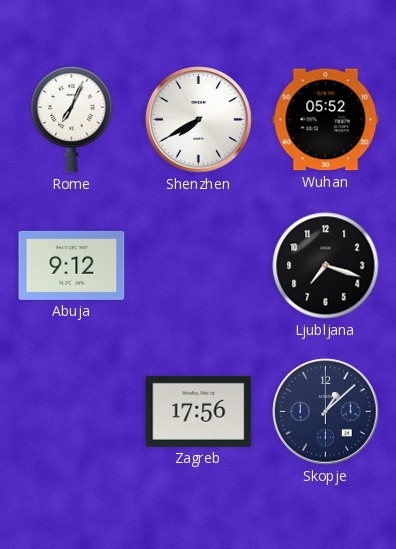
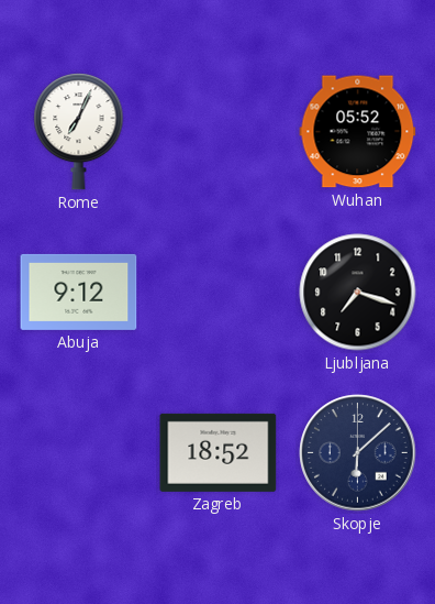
Shenzhen: 7:40 -> none (199, 120)
Zagreb: 17:56 -> 18:52 (219, 452)
Skopje: 1:08 -> 6:08 (358, 453)
